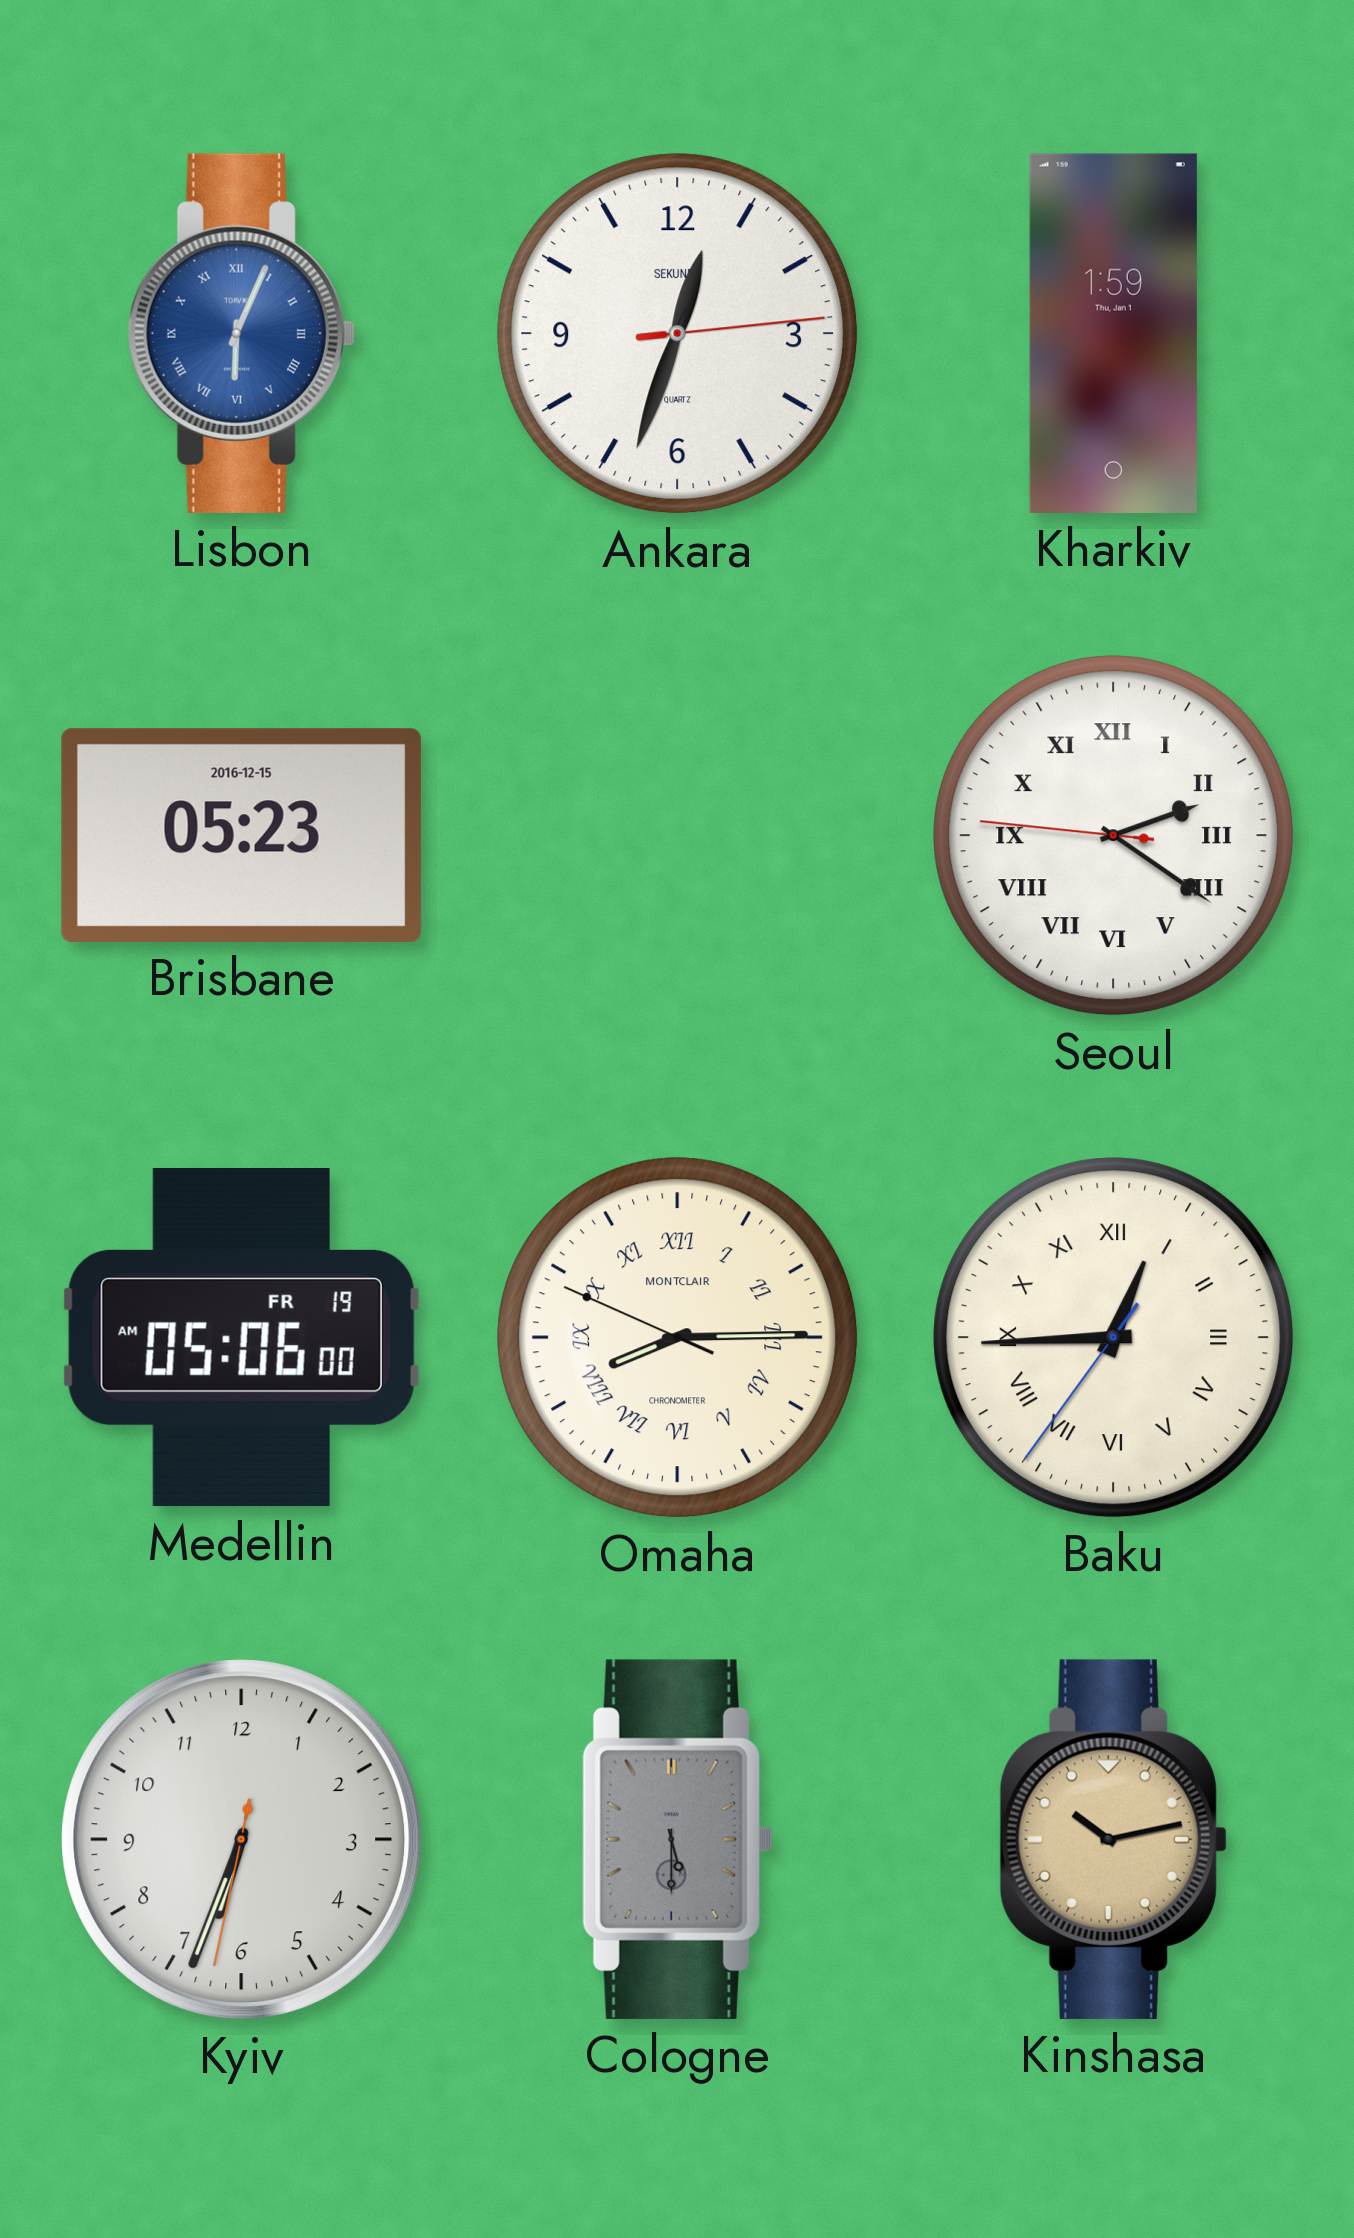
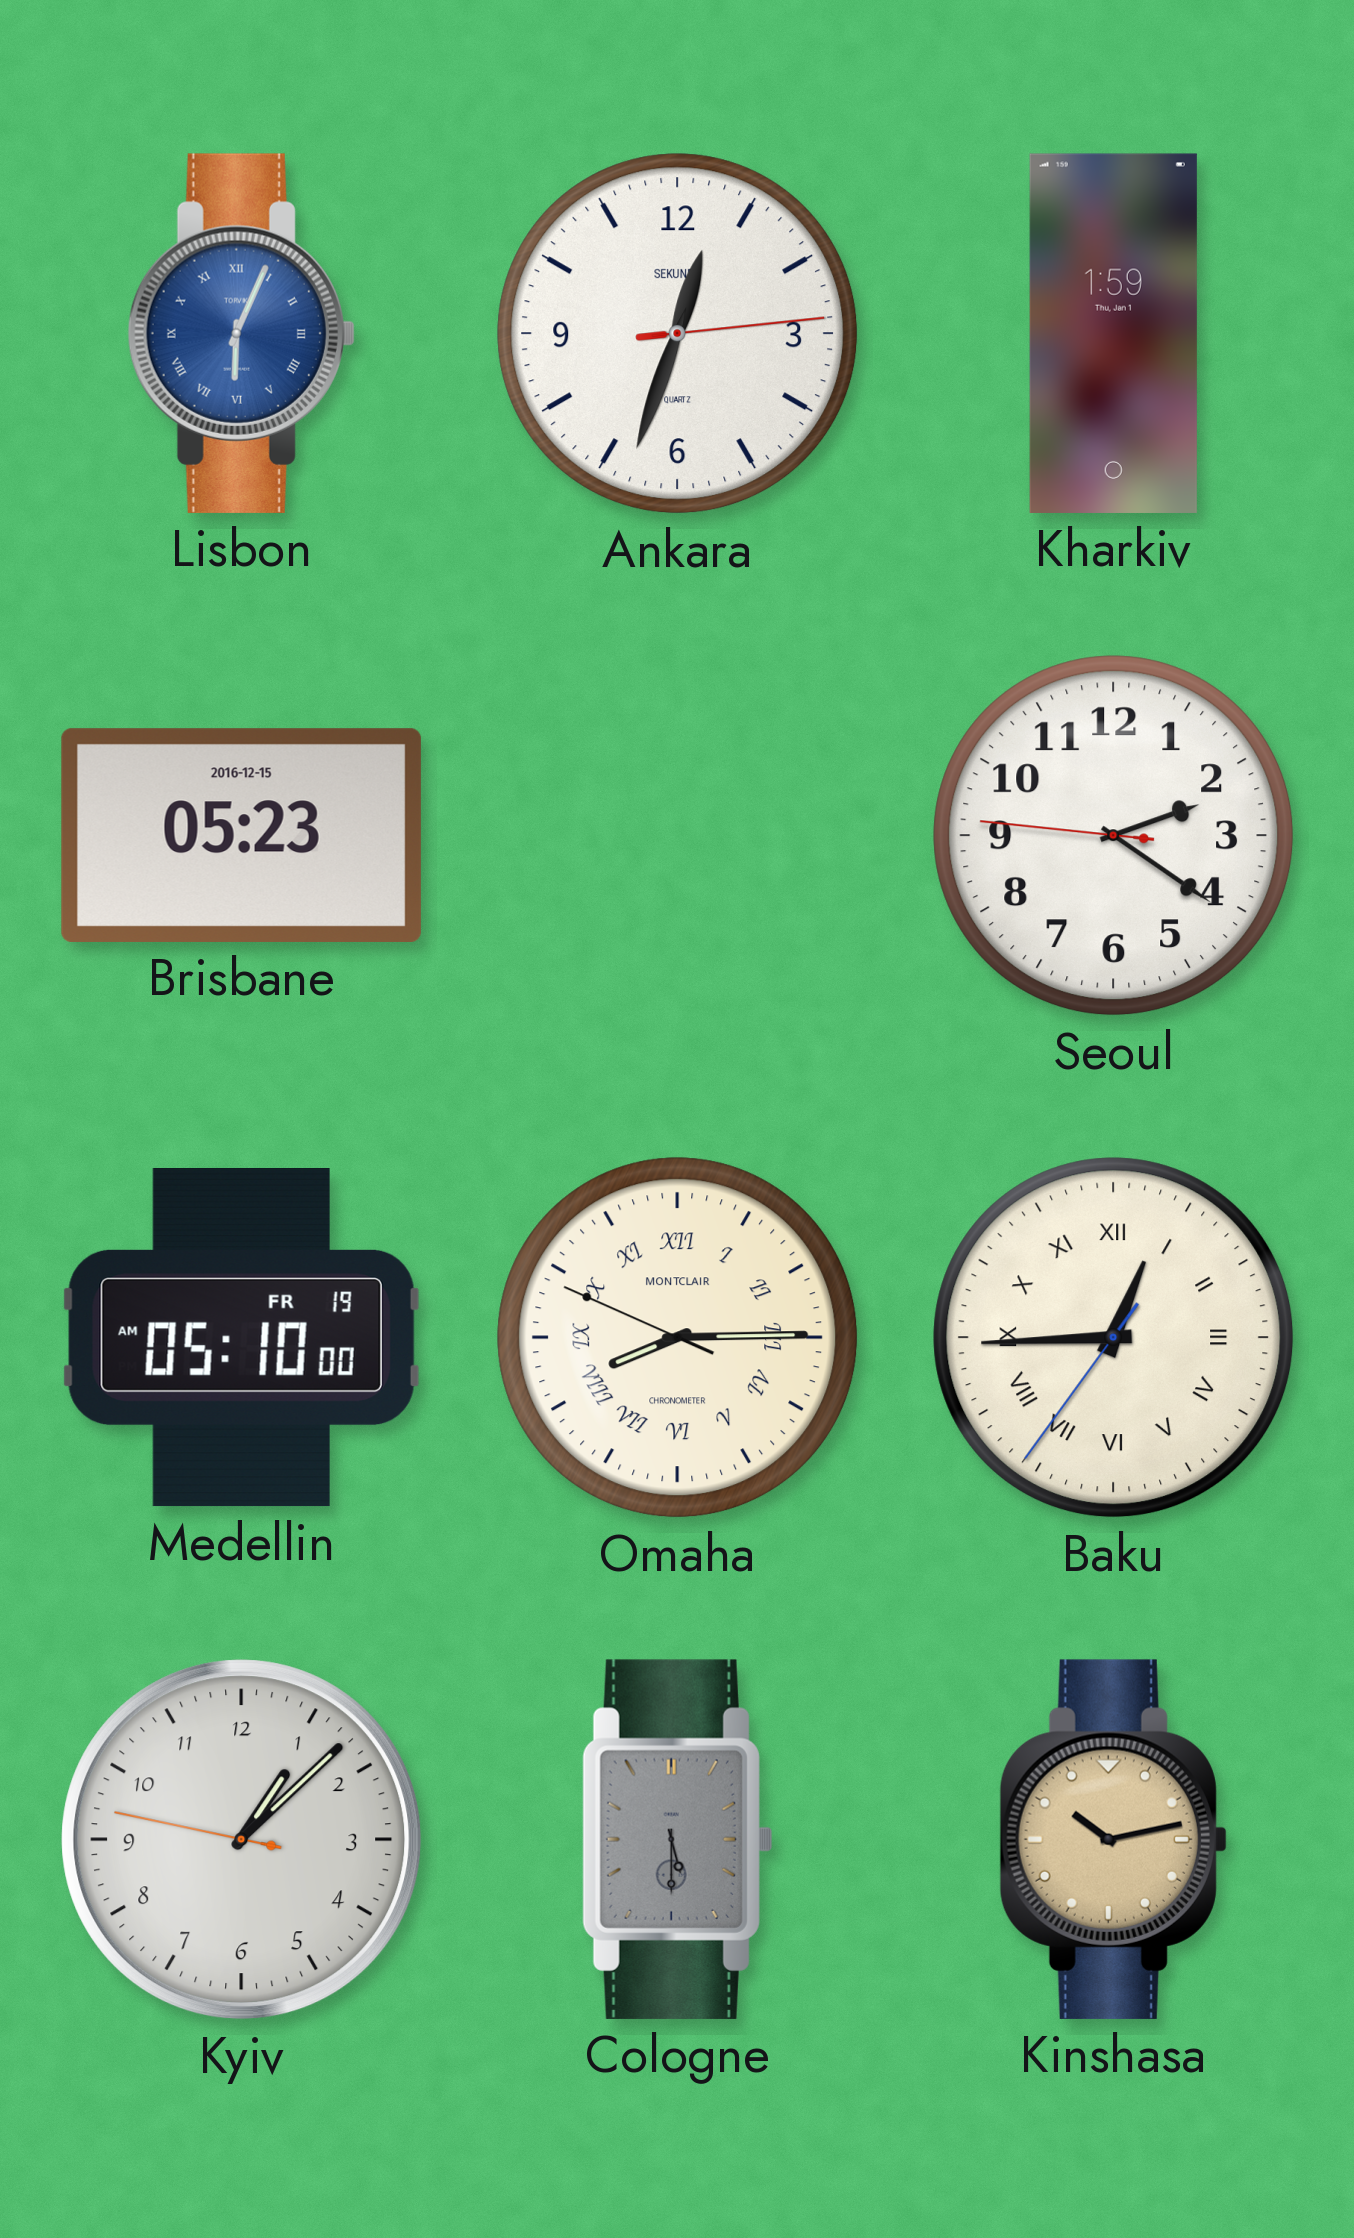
Seoul numerals: Roman -> Arabic (1114, 836)
Medellin: 05:06 -> 05:10 (241, 1338)
Kyiv: 6:33 -> 1:07 (242, 1840)
